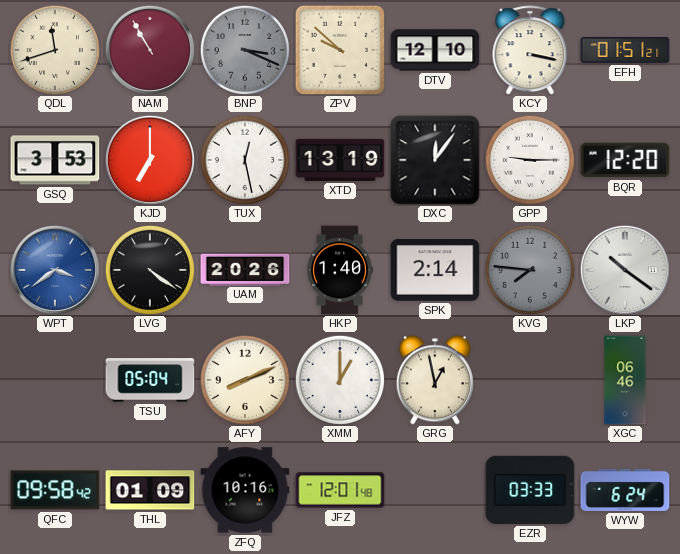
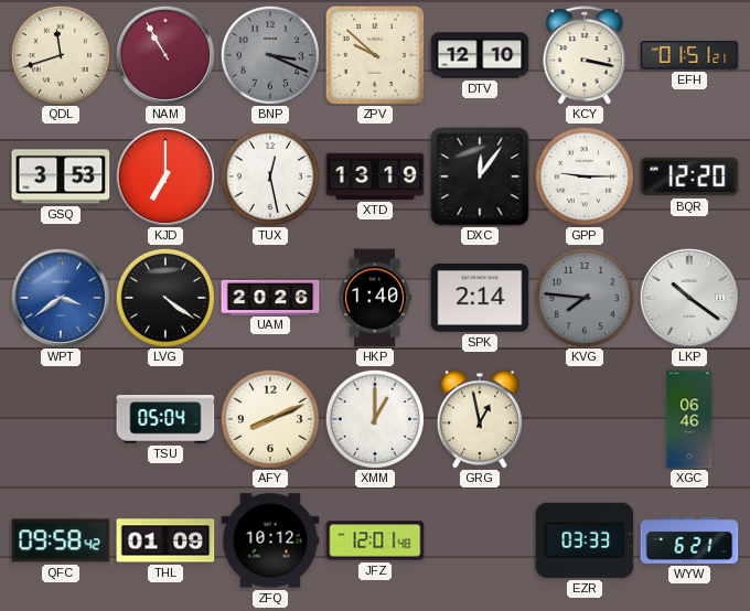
ZFQ: 10:16 -> 10:12 (270, 540)
WYW: 6:24 -> 6:21 (689, 540)
